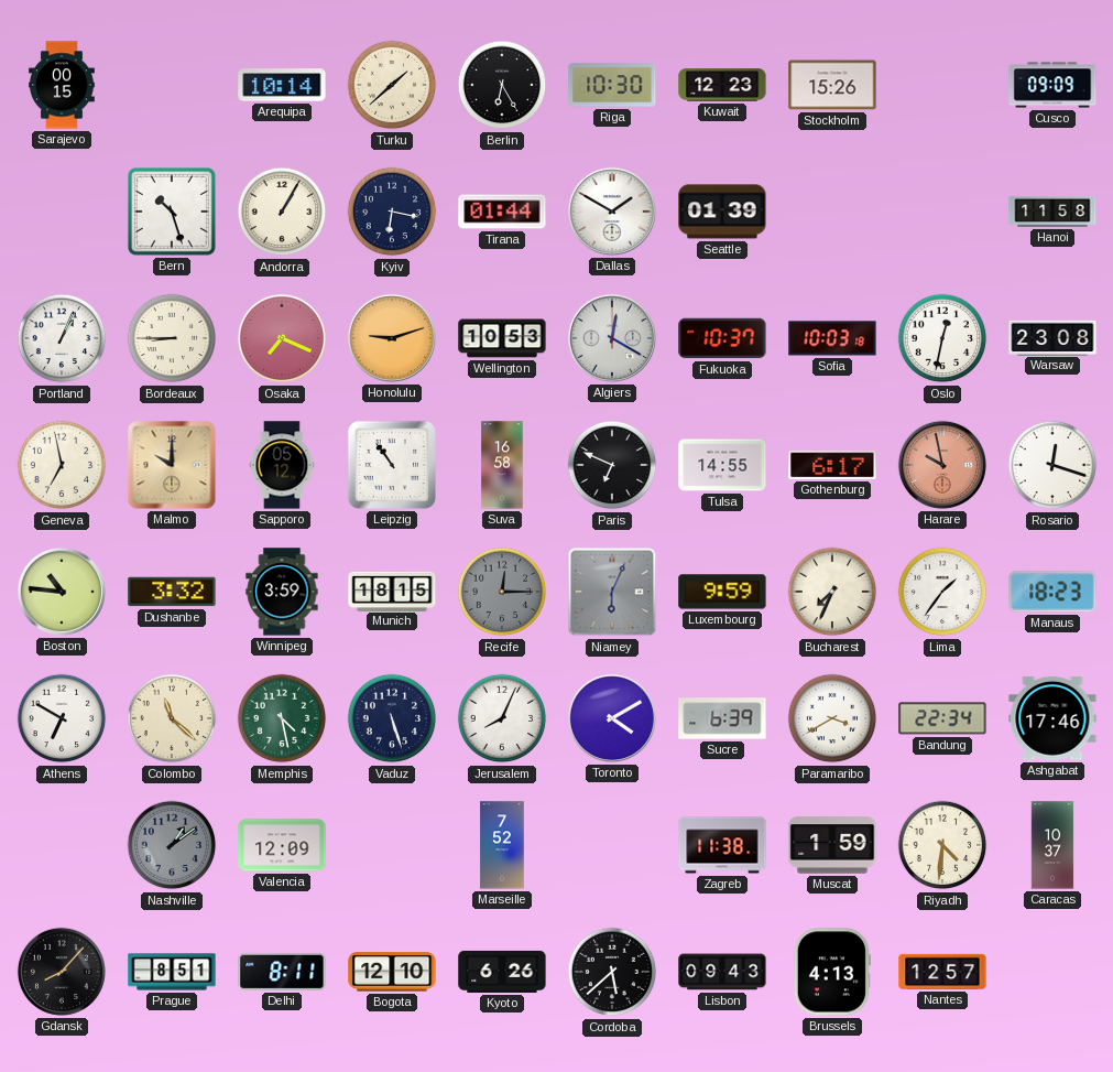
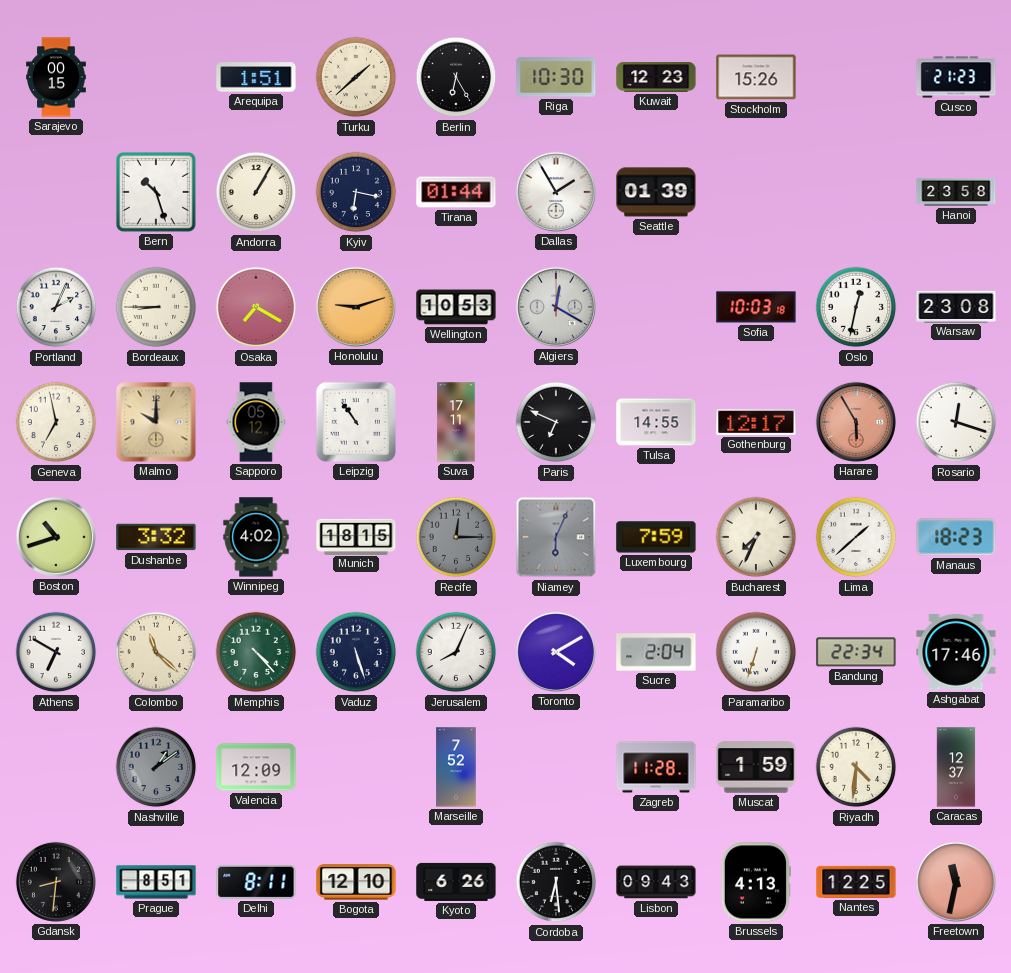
Arequipa: 10:14 -> 1:51 (256, 77)
Cusco: 09:09 -> 21:23 (956, 77)
Dallas: 1:50 -> 1:55 (556, 192)
Hanoi: 11:58 -> 23:58 (956, 192)
Portland: 1:04 -> 2:04 (56, 307)
Osaka: 7:19 -> 7:20 (256, 307)
Fukuoka: 10:37 -> none (722, 338)
Suva: 16:58 -> 17:11 (456, 422)
Gothenburg: 6:17 -> 12:17 (756, 422)
Harare: 9:58 -> 5:55 (856, 422)
Boston: 10:46 -> 10:42 (56, 537)
Winnipeg: 3:59 -> 4:02 (256, 537)
Luxembourg: 9:59 -> 7:59 (656, 537)
Lima: 1:36 -> 1:38 (856, 537)
Memphis: 4:28 -> 4:23 (256, 652)
Sucre: 6:39 -> 2:04 (656, 652)
Paramaribo: 3:40 -> 6:33 (756, 652)
Zagreb: 11:38 -> 11:28 (656, 767)
Caracas: 10:37 -> 12:37 (956, 767)
Gdansk: 8:07 -> 8:31 (56, 882)
Cordoba: 5:38 -> 6:29 (556, 882)
Nantes: 12:57 -> 12:25 (856, 882)
Freetown: none -> 11:32 (956, 882)
